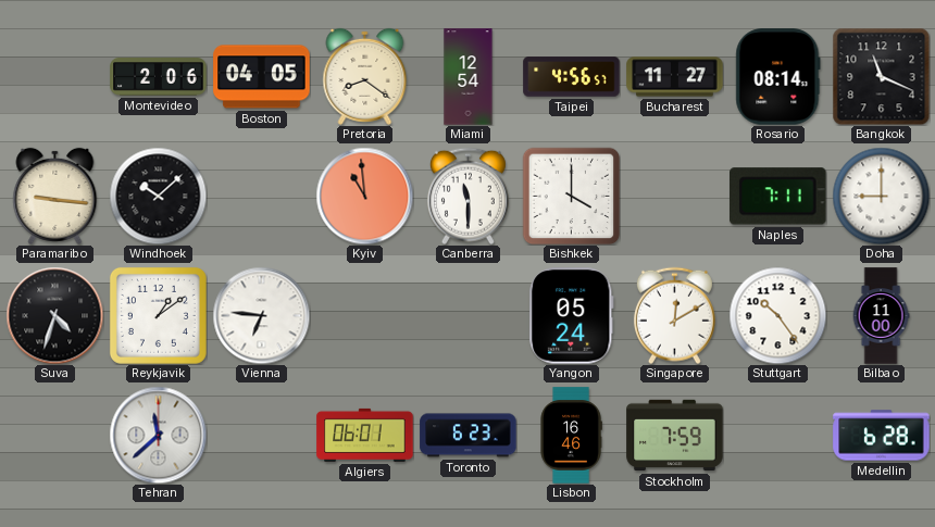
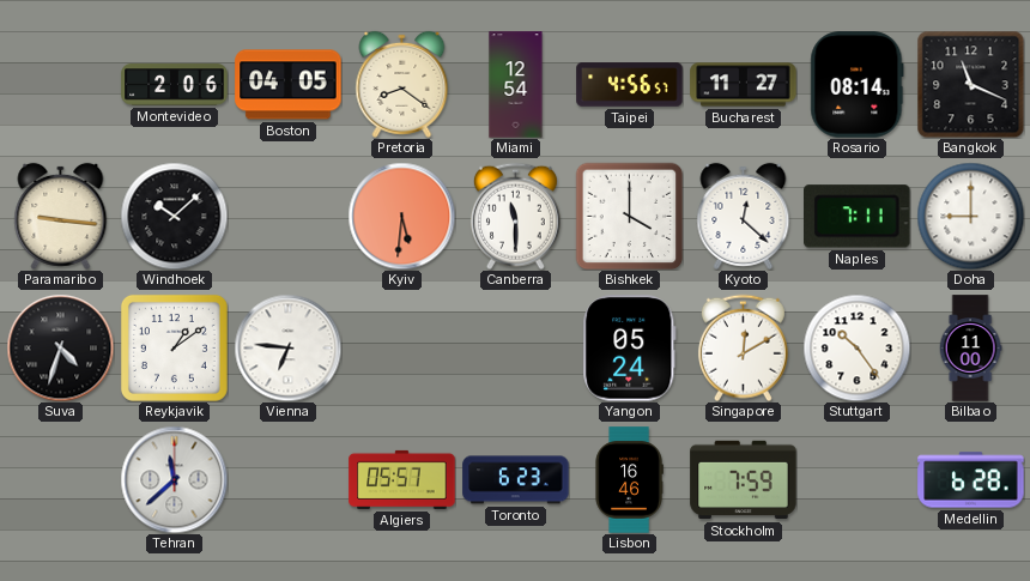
Kyiv: 10:59 -> 5:31 (401, 216)
Kyoto: none -> 12:22 (744, 216)
Algiers: 06:01 -> 05:57 (402, 479)
